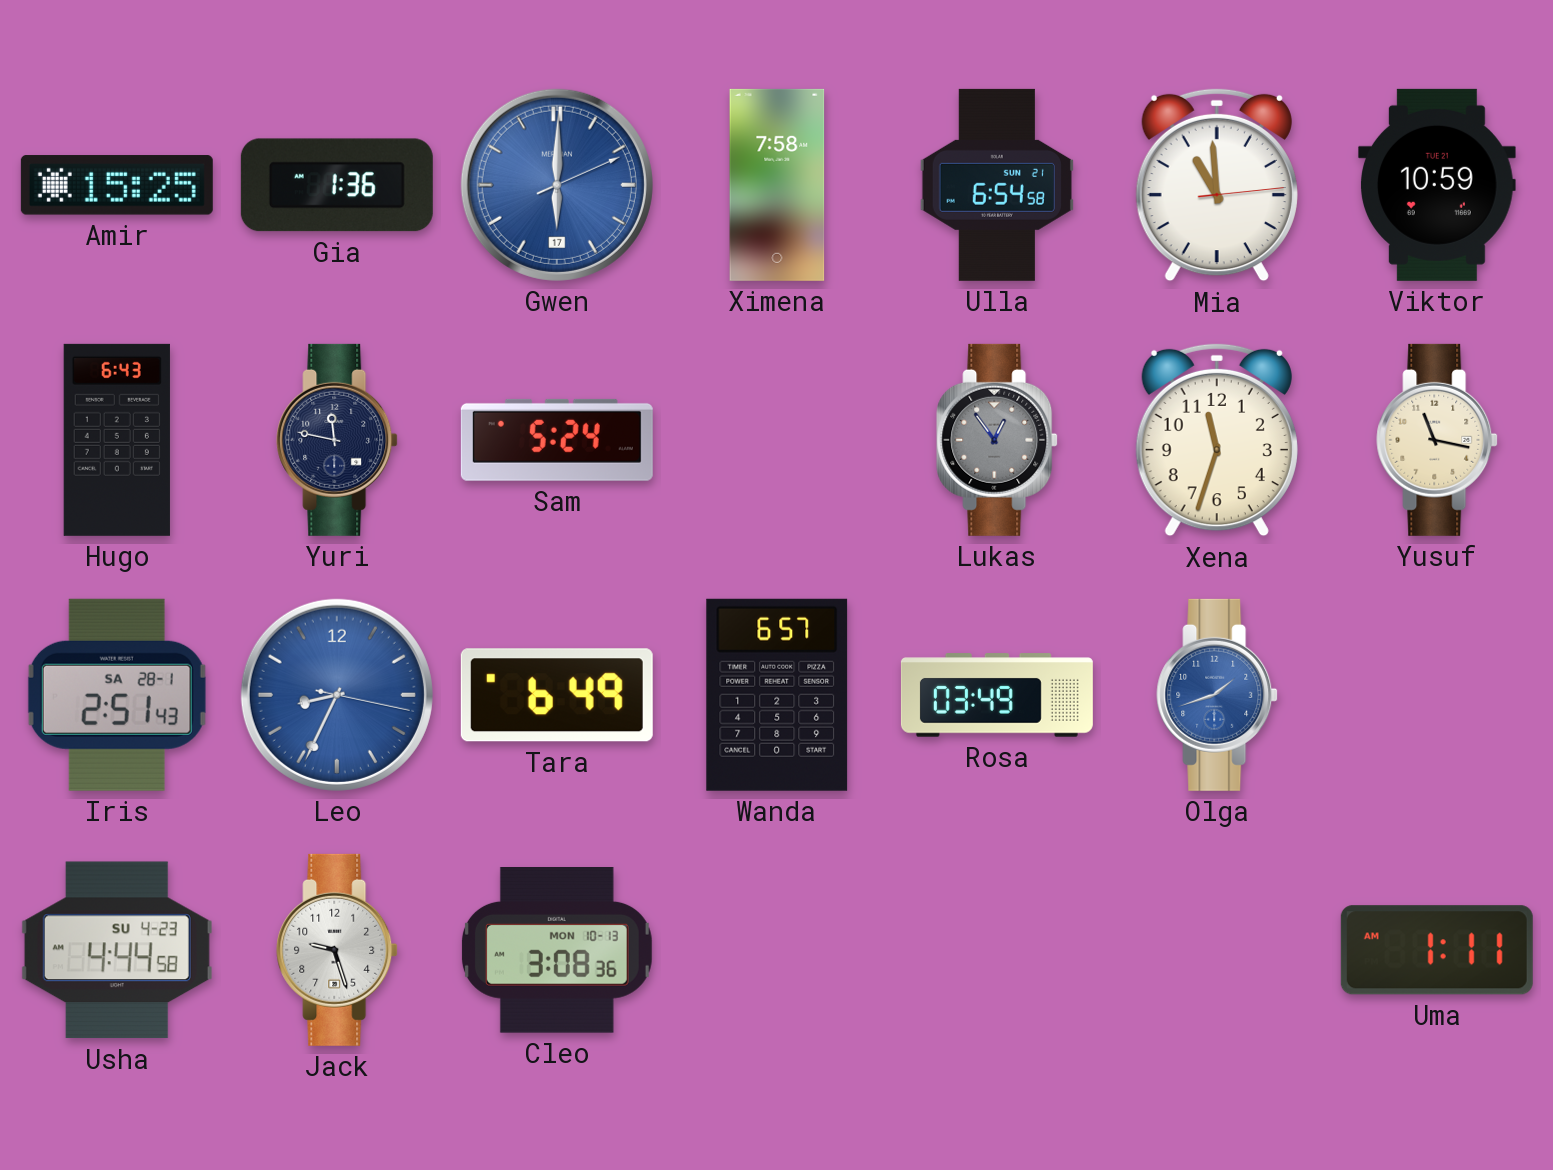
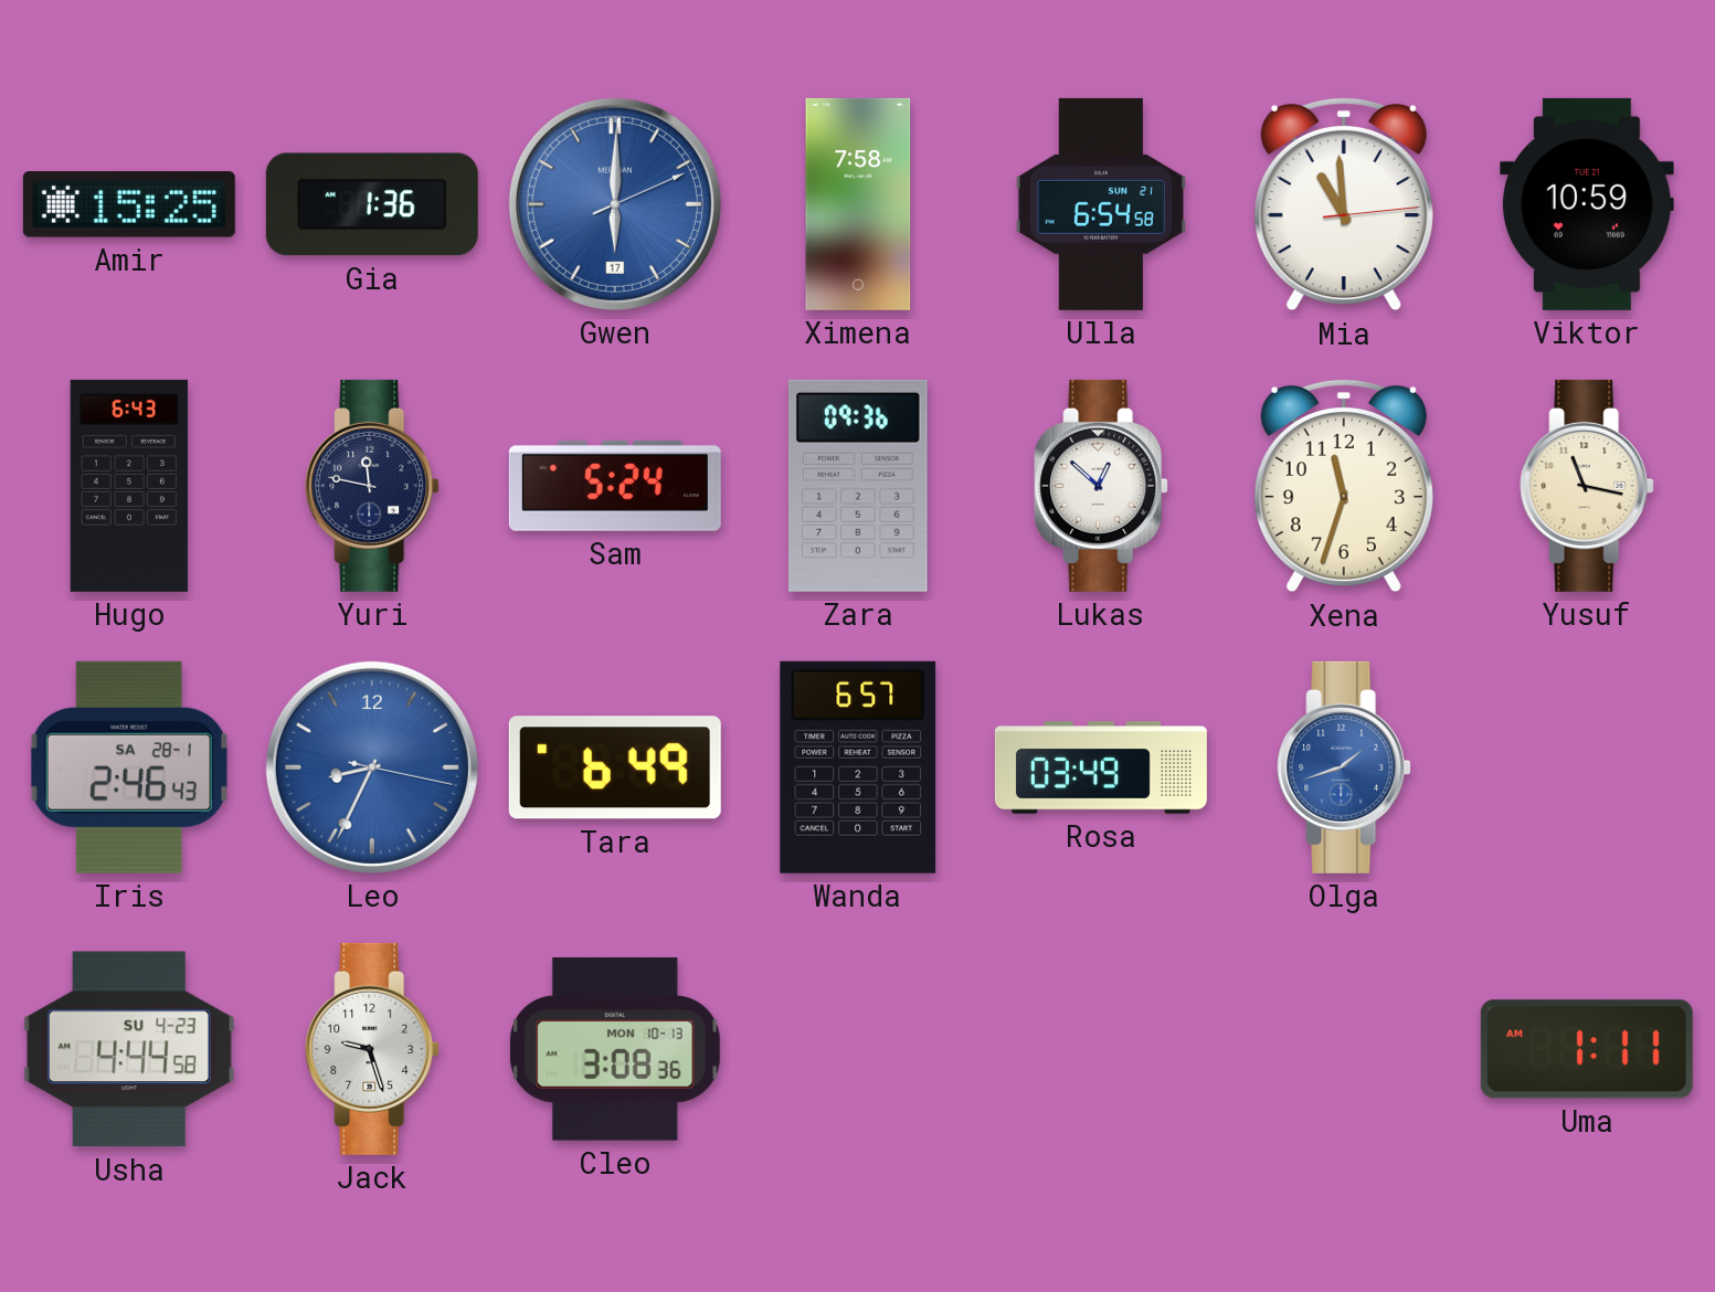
Zara: none -> 09:36 (858, 486)
Lukas: 12:54 -> 12:52 (1101, 486)
Lukas dial: grey -> white (1101, 486)
Iris: 2:51 -> 2:46 (129, 767)
